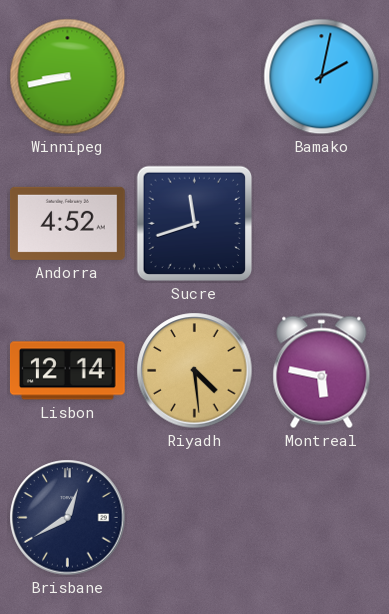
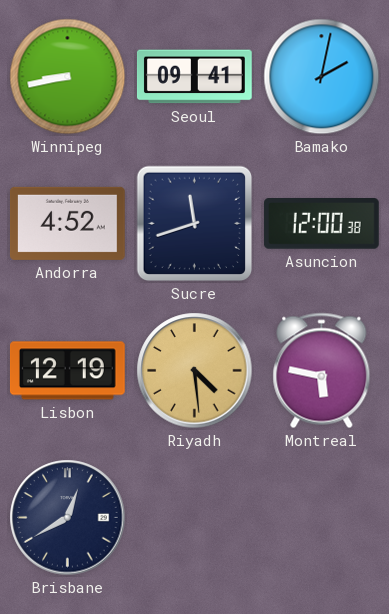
Seoul: none -> 09:41 (194, 77)
Asuncion: none -> 12:00 (321, 224)
Lisbon: 12:14 -> 12:19 (67, 371)
